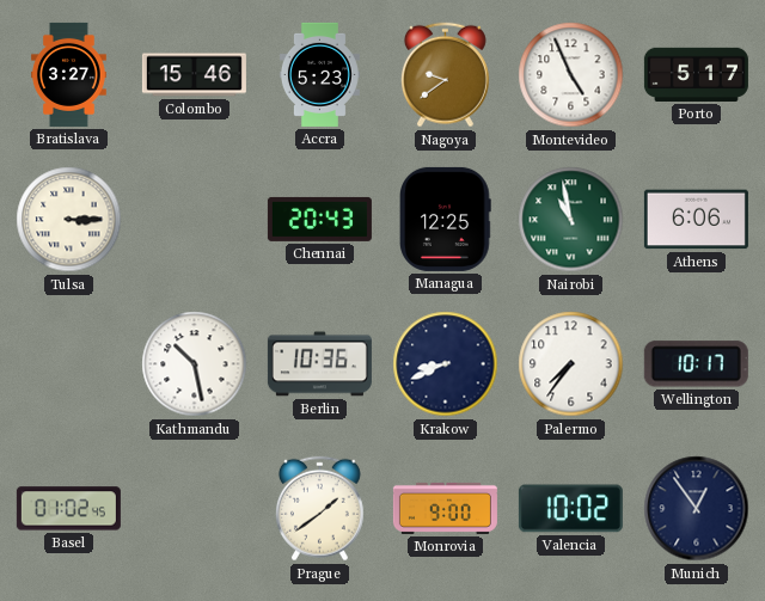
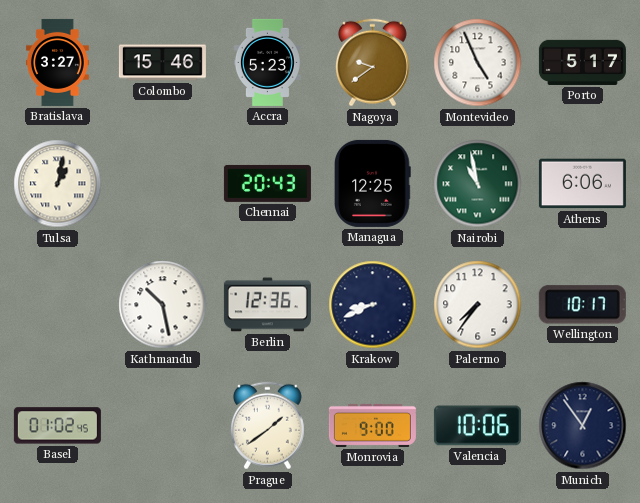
Tulsa: 3:15 -> 1:02 (58, 184)
Berlin: 10:36 -> 12:36 (267, 305)
Valencia: 10:02 -> 10:06 (477, 426)
